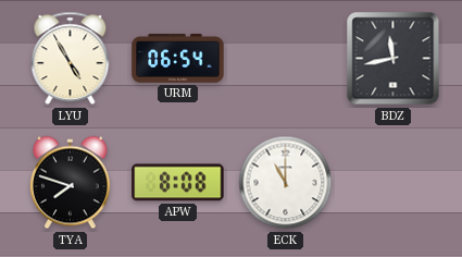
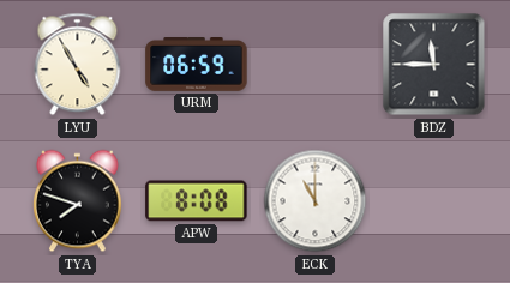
URM: 06:54 -> 06:59 (197, 65)
BDZ: 11:43 -> 11:45 (434, 65)
